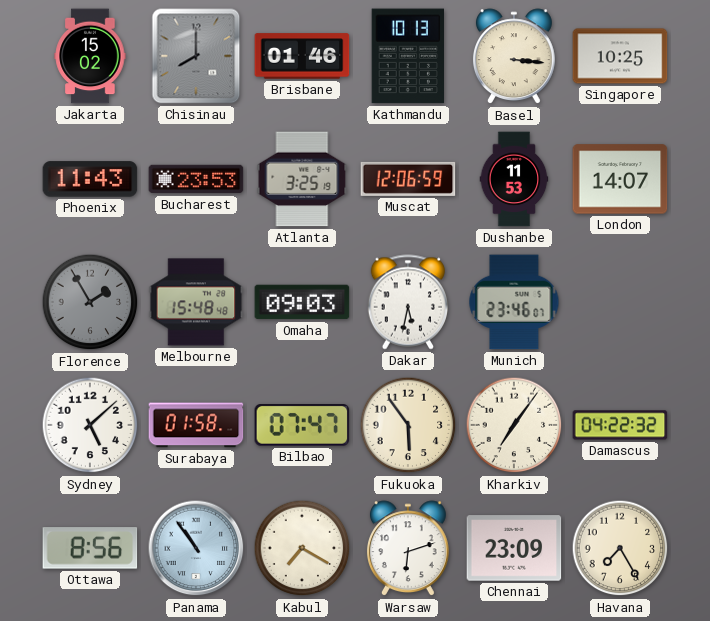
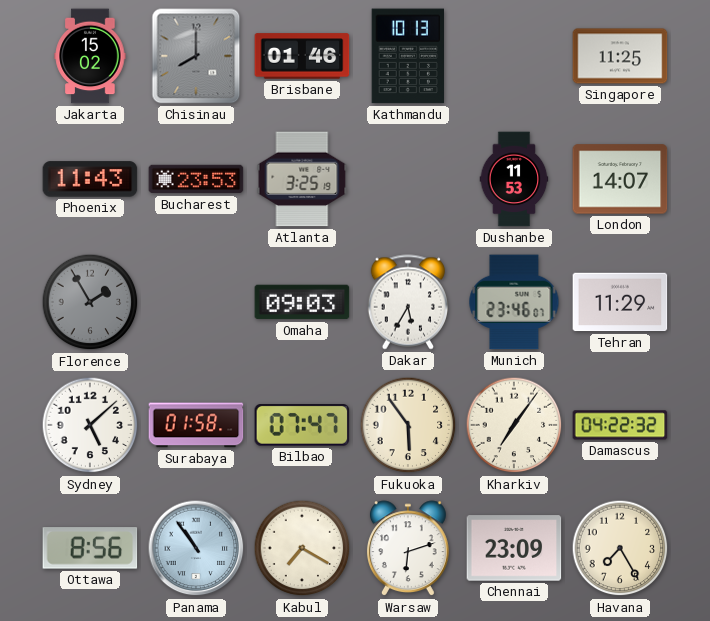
Basel: 3:16 -> none (514, 57)
Singapore: 10:25 -> 11:25 (620, 56)
Muscat: 12:06 -> none (408, 179)
Melbourne: 15:48 -> none (196, 302)
Dakar: 5:32 -> 5:35 (407, 302)
Tehran: none -> 11:29 (620, 302)
